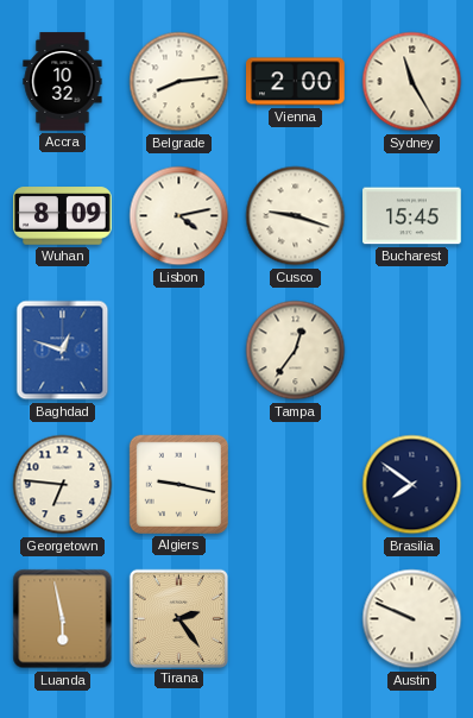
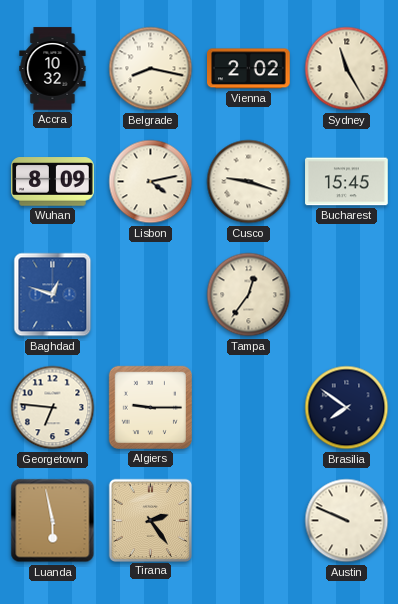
Belgrade: 8:14 -> 8:17 (151, 69)
Vienna: 2:00 -> 2:02 (249, 69)
Algiers: 9:17 -> 9:15 (150, 407)
